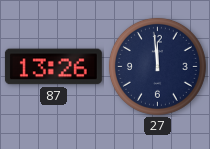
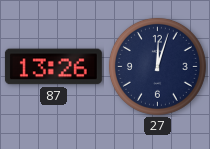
27: 11:59 -> 12:03 (157, 66)
